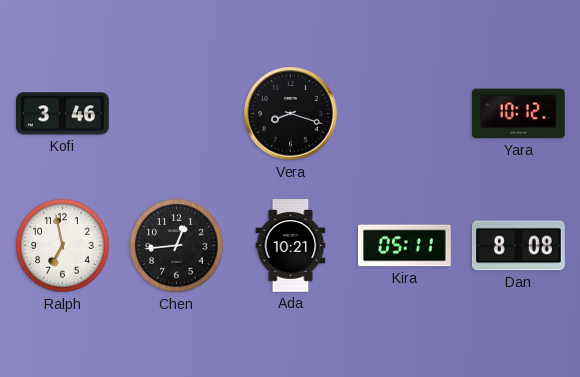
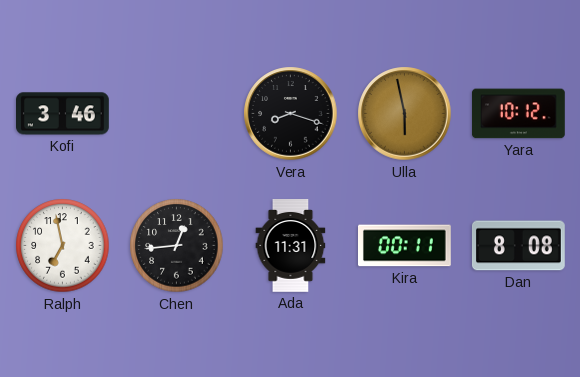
Ulla: none -> 5:58 (405, 114)
Ada: 10:21 -> 11:31 (291, 246)
Kira: 05:11 -> 00:11 (405, 246)
